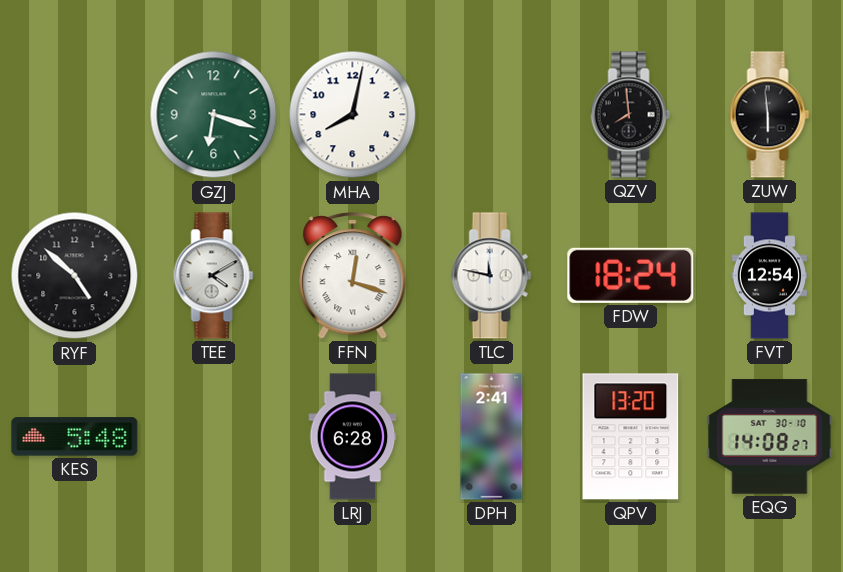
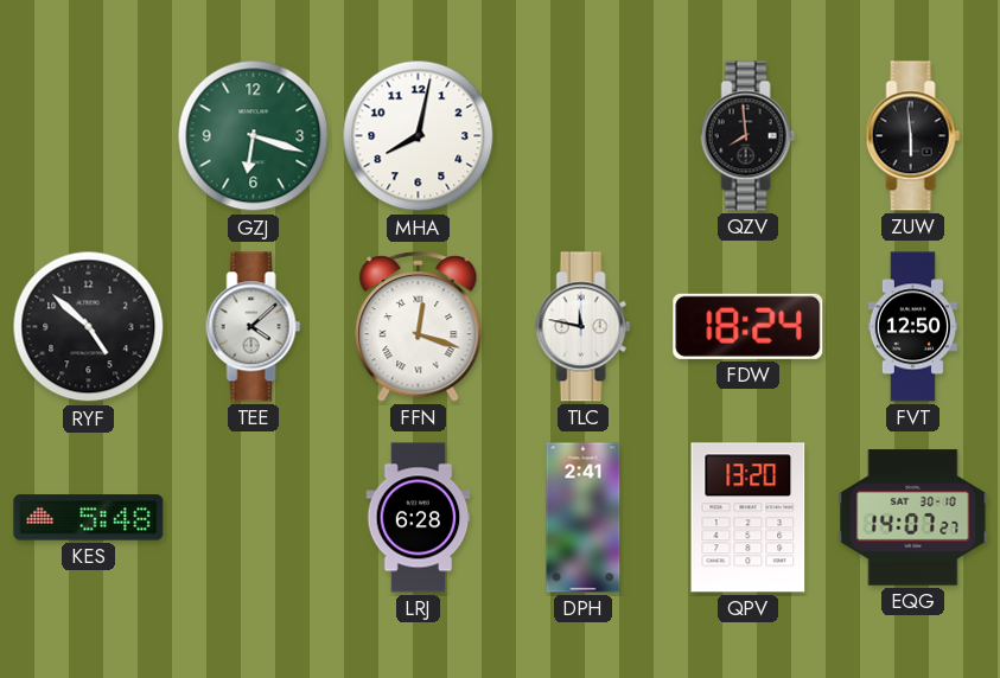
TEE: 4:10 -> 4:08 (254, 327)
FVT: 12:54 -> 12:50 (912, 327)
EQG: 14:08 -> 14:07 (913, 518)
